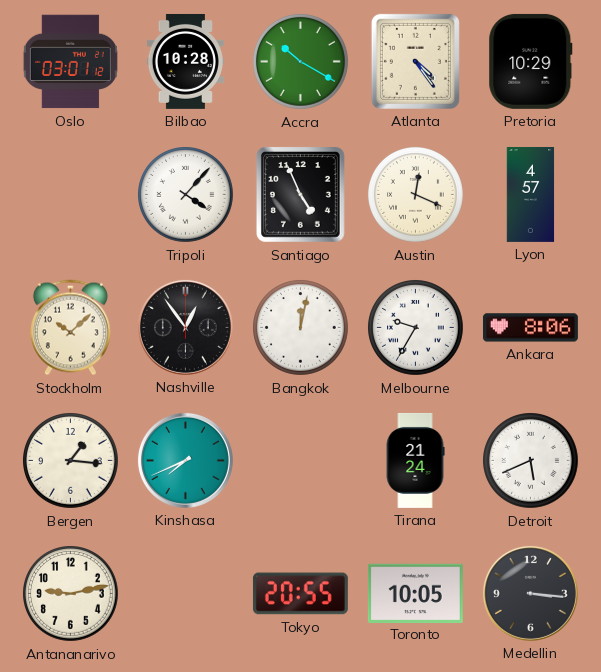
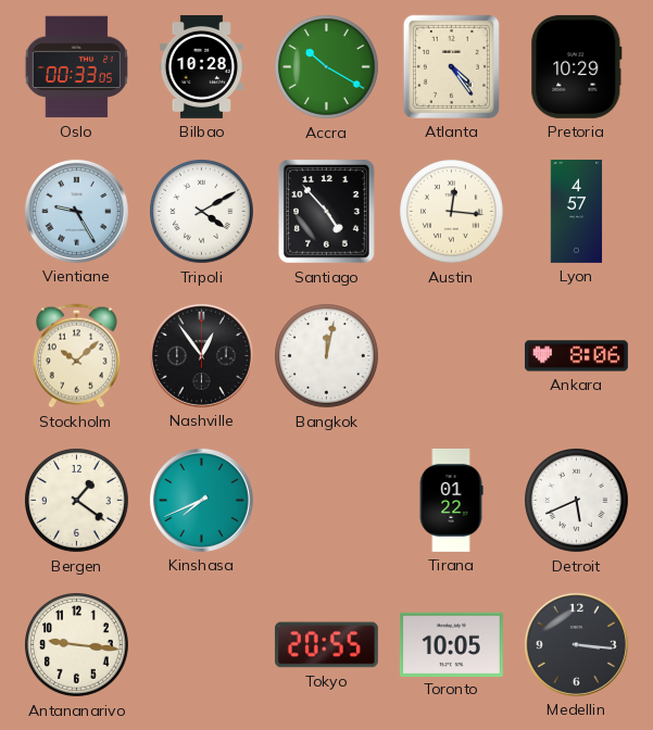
Oslo: 03:01 -> 00:33 (76, 67)
Vientiane: none -> 9:25 (76, 211)
Tripoli: 4:07 -> 4:10 (202, 212)
Santiago: 4:56 -> 4:53 (326, 211)
Austin: 12:19 -> 12:16 (452, 212)
Melbourne: 9:35 -> none (416, 328)
Bergen: 1:16 -> 1:21 (77, 501)
Tirana: 21:24 -> 01:22 (451, 500)
Antananarivo: 9:13 -> 9:16 (77, 645)
